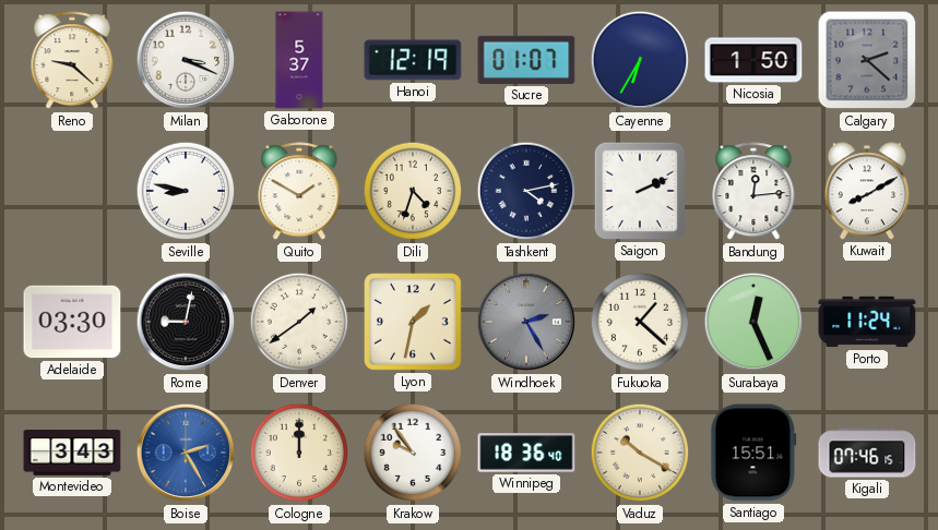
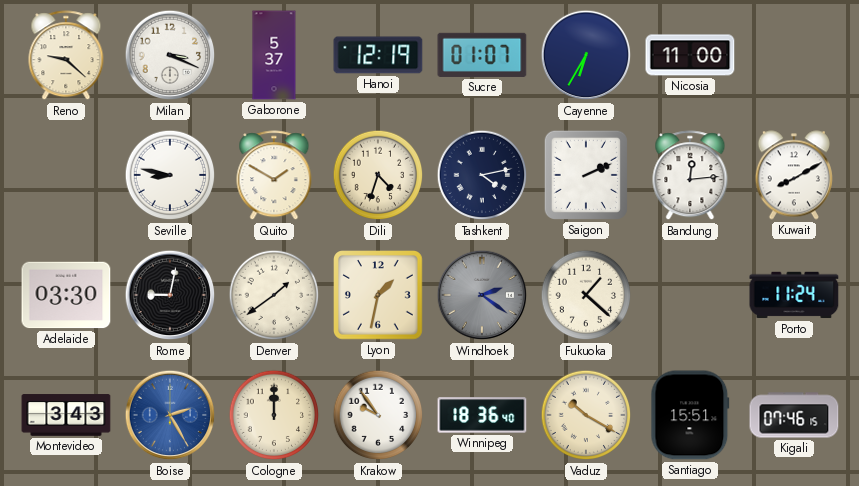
Nicosia: 1:50 -> 11:00 (690, 55)
Calgary: 2:22 -> none (867, 60)
Windhoek: 2:25 -> 2:21 (482, 295)
Surabaya: 12:26 -> none (753, 322)
